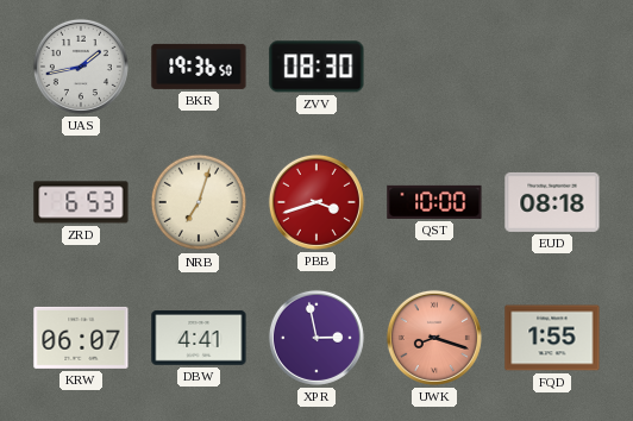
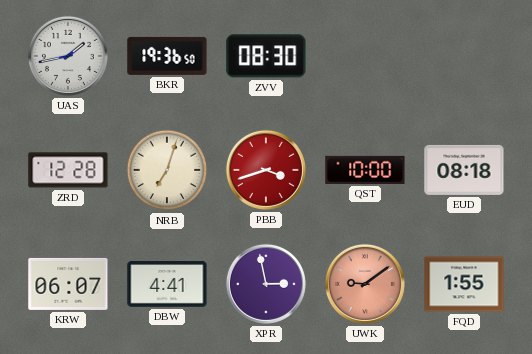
ZRD: 6:53 -> 12:28 (68, 170)
UWK: 8:18 -> 9:09 (365, 284)
